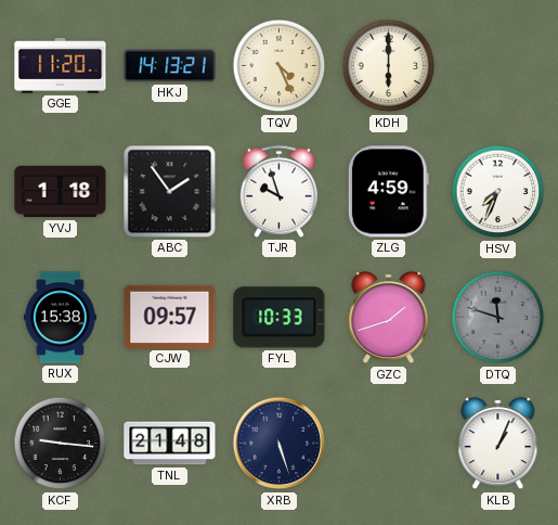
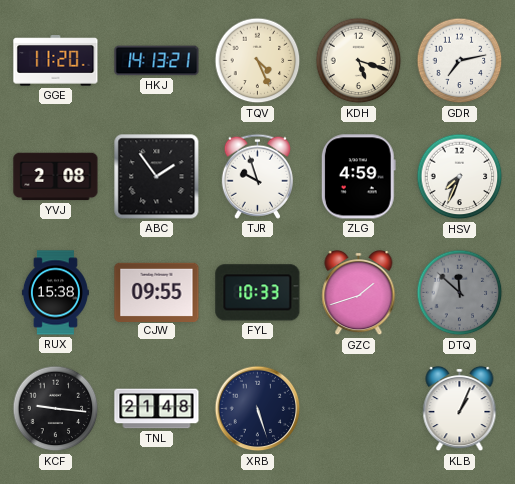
KDH: 6:00 -> 5:18 (359, 61)
GDR: none -> 7:13 (460, 61)
YVJ: 1:18 -> 2:08 (56, 177)
CJW: 09:57 -> 09:55 (157, 292)
DTQ: 11:48 -> 11:52 (460, 293)
